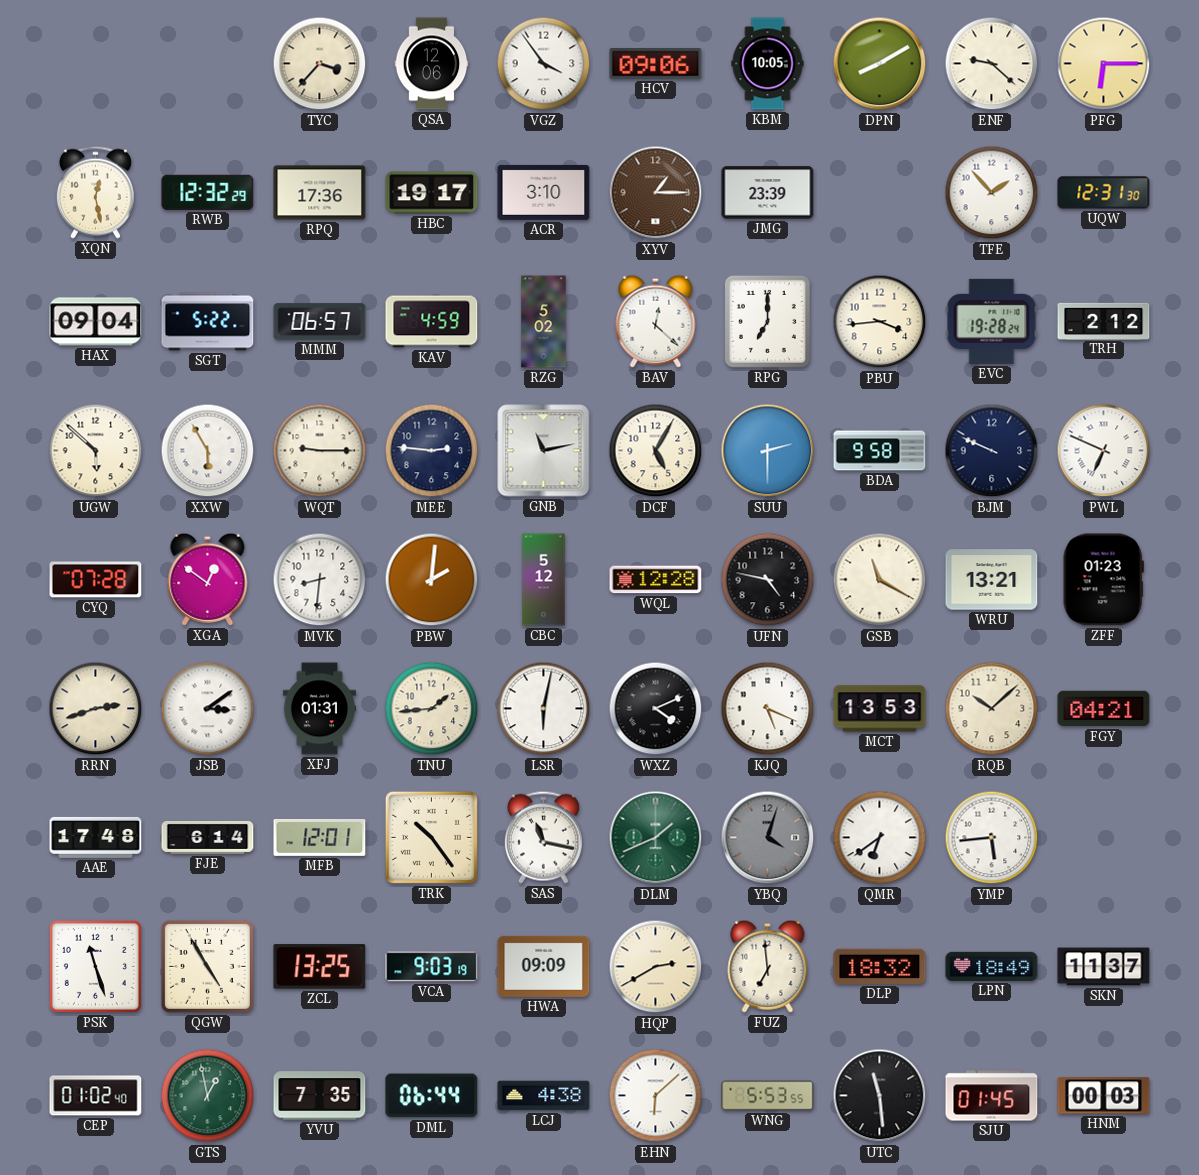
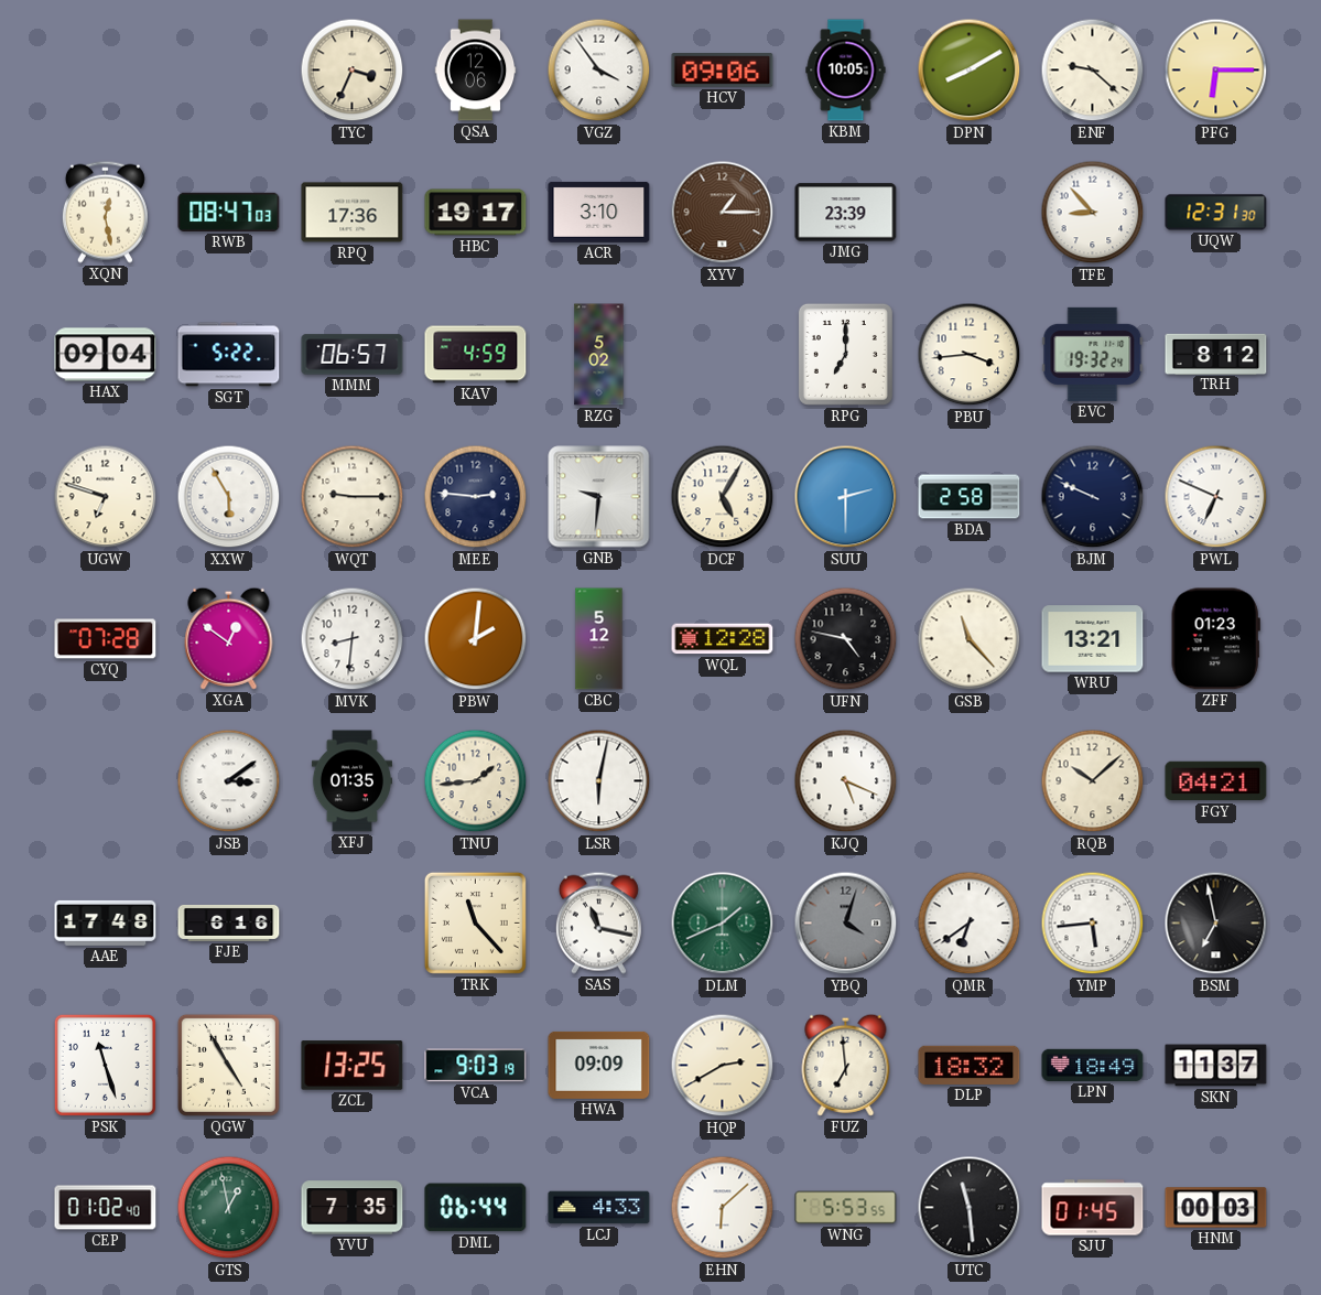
TYC: 3:37 -> 3:34 (353, 71)
RWB: 12:32 -> 08:47 (229, 212)
TFE: 1:53 -> 8:53 (1093, 213)
BAV: 12:22 -> none (656, 321)
EVC: 19:28 -> 19:32 (1093, 354)
TRH: 2:12 -> 8:12 (1216, 354)
UGW: 5:52 -> 6:48 (106, 497)
GNB: 11:13 -> 9:31 (599, 497)
BDA: 9:58 -> 2:58 (970, 497)
GSB: 11:20 -> 11:23 (970, 639)
RRN: 2:42 -> none (96, 709)
XFJ: 01:31 -> 01:35 (351, 781)
WXZ: 4:11 -> none (656, 709)
MCT: 13:53 -> none (880, 709)
FJE: 6:14 -> 6:16 (229, 922)
MFB: 12:01 -> none (320, 837)
TRK: 10:24 -> 11:23 (475, 922)
BSM: none -> 6:58 (1216, 924)
LCJ: 4:38 -> 4:33 (599, 1208)
